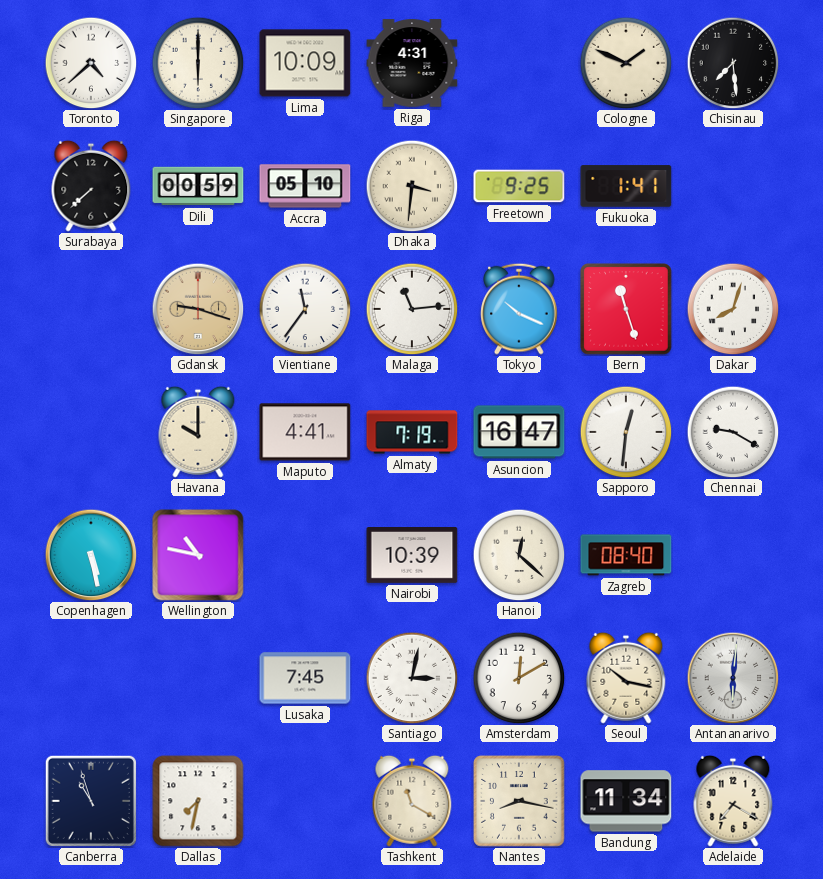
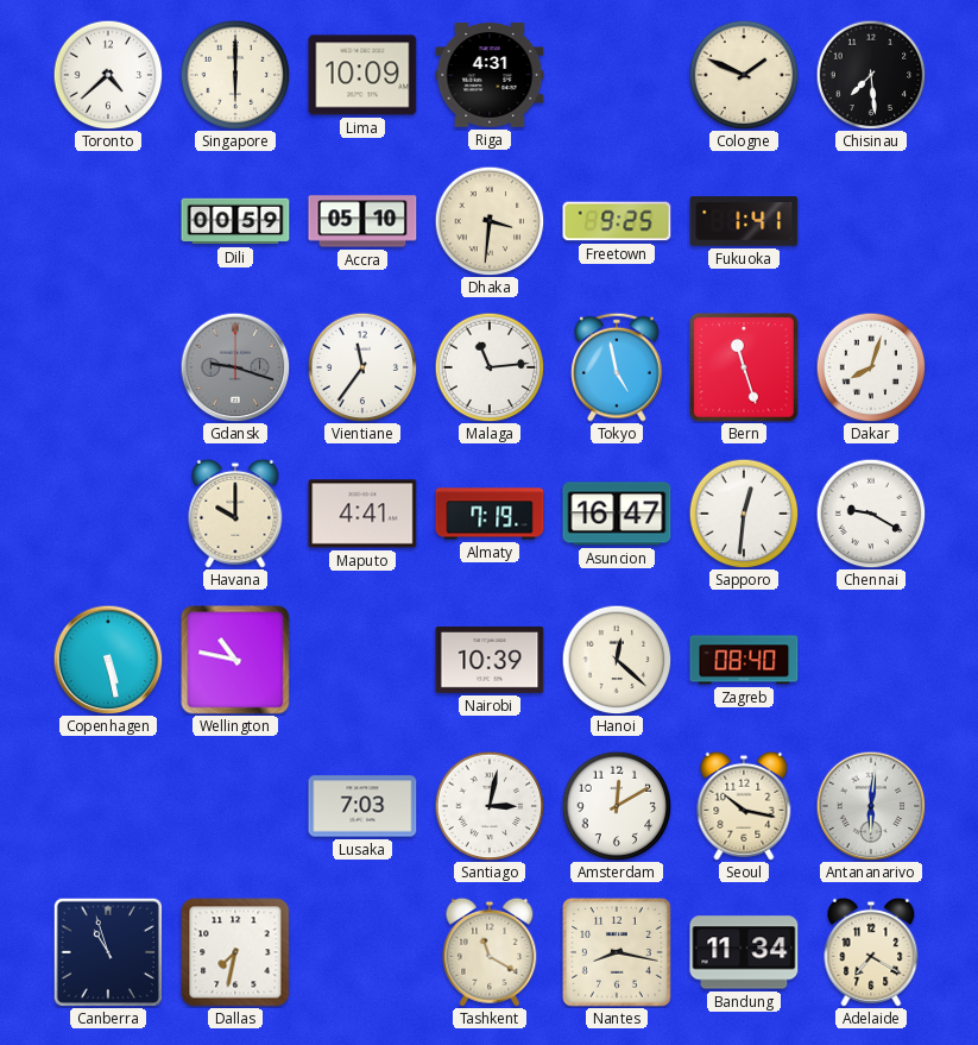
Surabaya: 7:38 -> none (91, 186)
Gdansk dial: champagne -> grey (235, 367)
Tokyo: 10:19 -> 4:58 (617, 367)
Lusaka: 7:45 -> 7:03 (362, 806)
